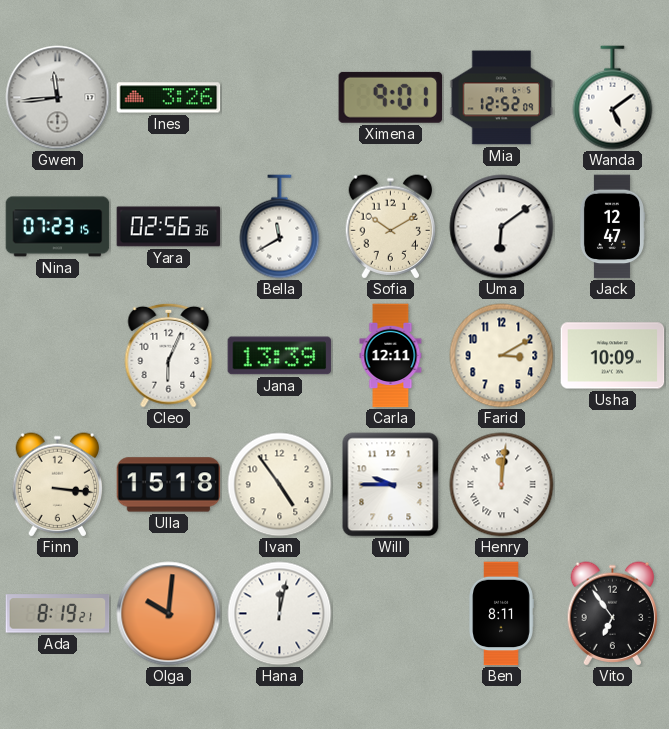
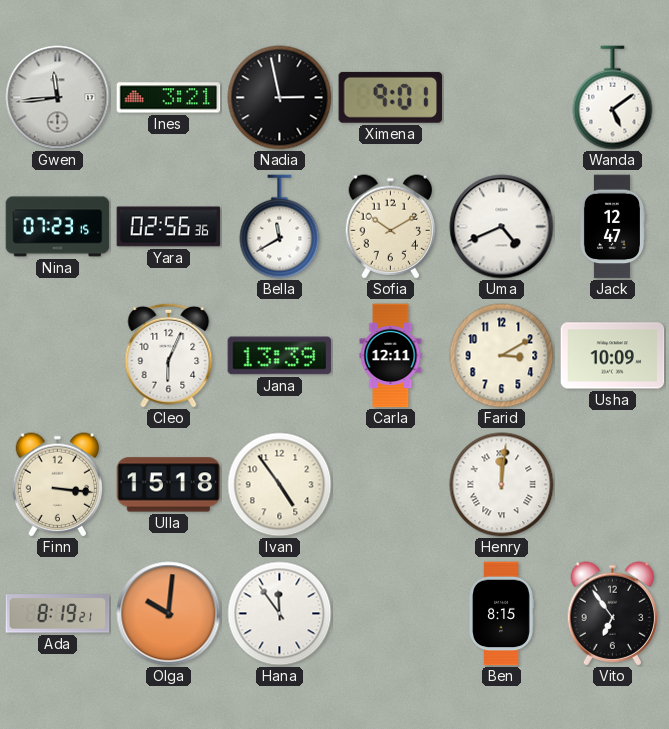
Ines: 3:26 -> 3:21 (169, 98)
Nadia: none -> 2:58 (280, 98)
Mia: 12:52 -> none (502, 98)
Uma: 6:09 -> 4:41 (502, 227)
Will: 9:45 -> none (391, 485)
Hana: 12:02 -> 11:54 (280, 614)
Ben: 8:11 -> 8:15 (501, 614)
